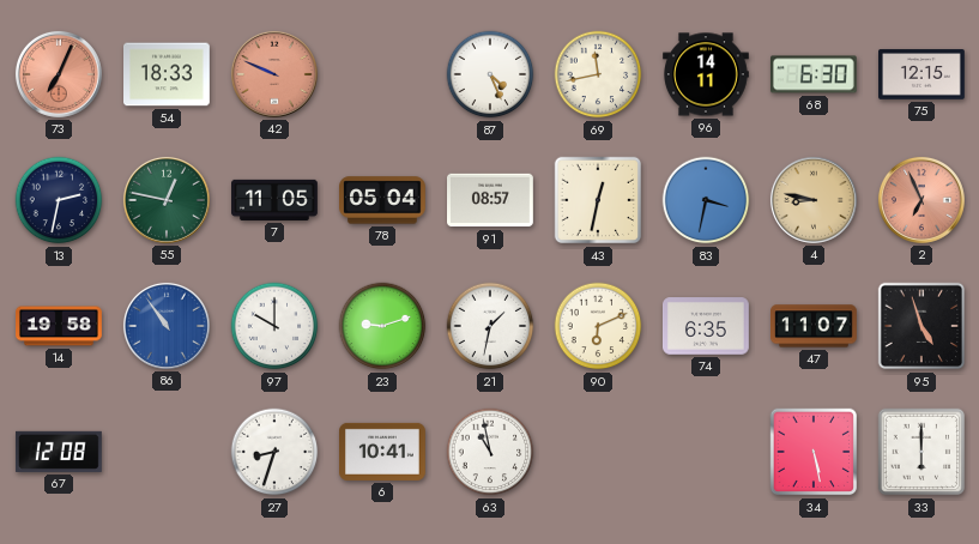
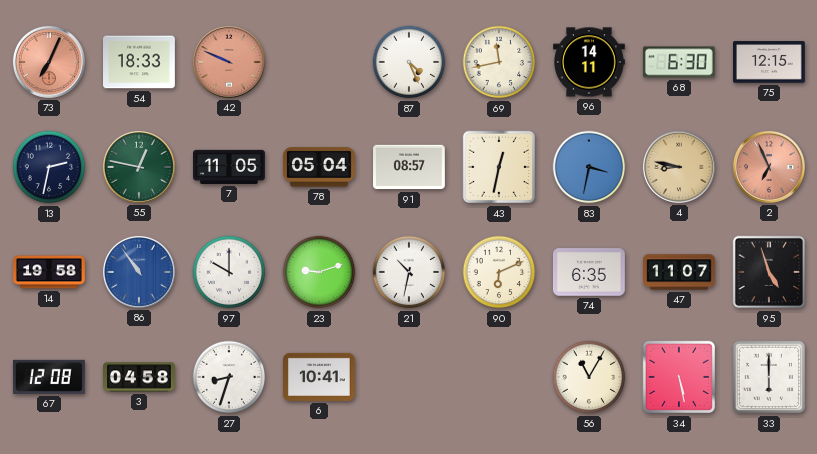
21: 1:32 -> 10:32 (409, 272)
3: none -> 04:58 (140, 377)
63: 10:58 -> none (490, 452)
56: none -> 11:05 (589, 377)
